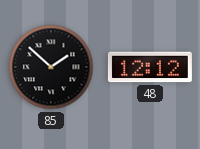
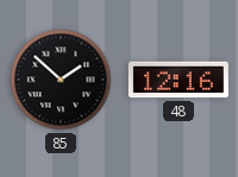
48: 12:12 -> 12:16 (178, 80)
